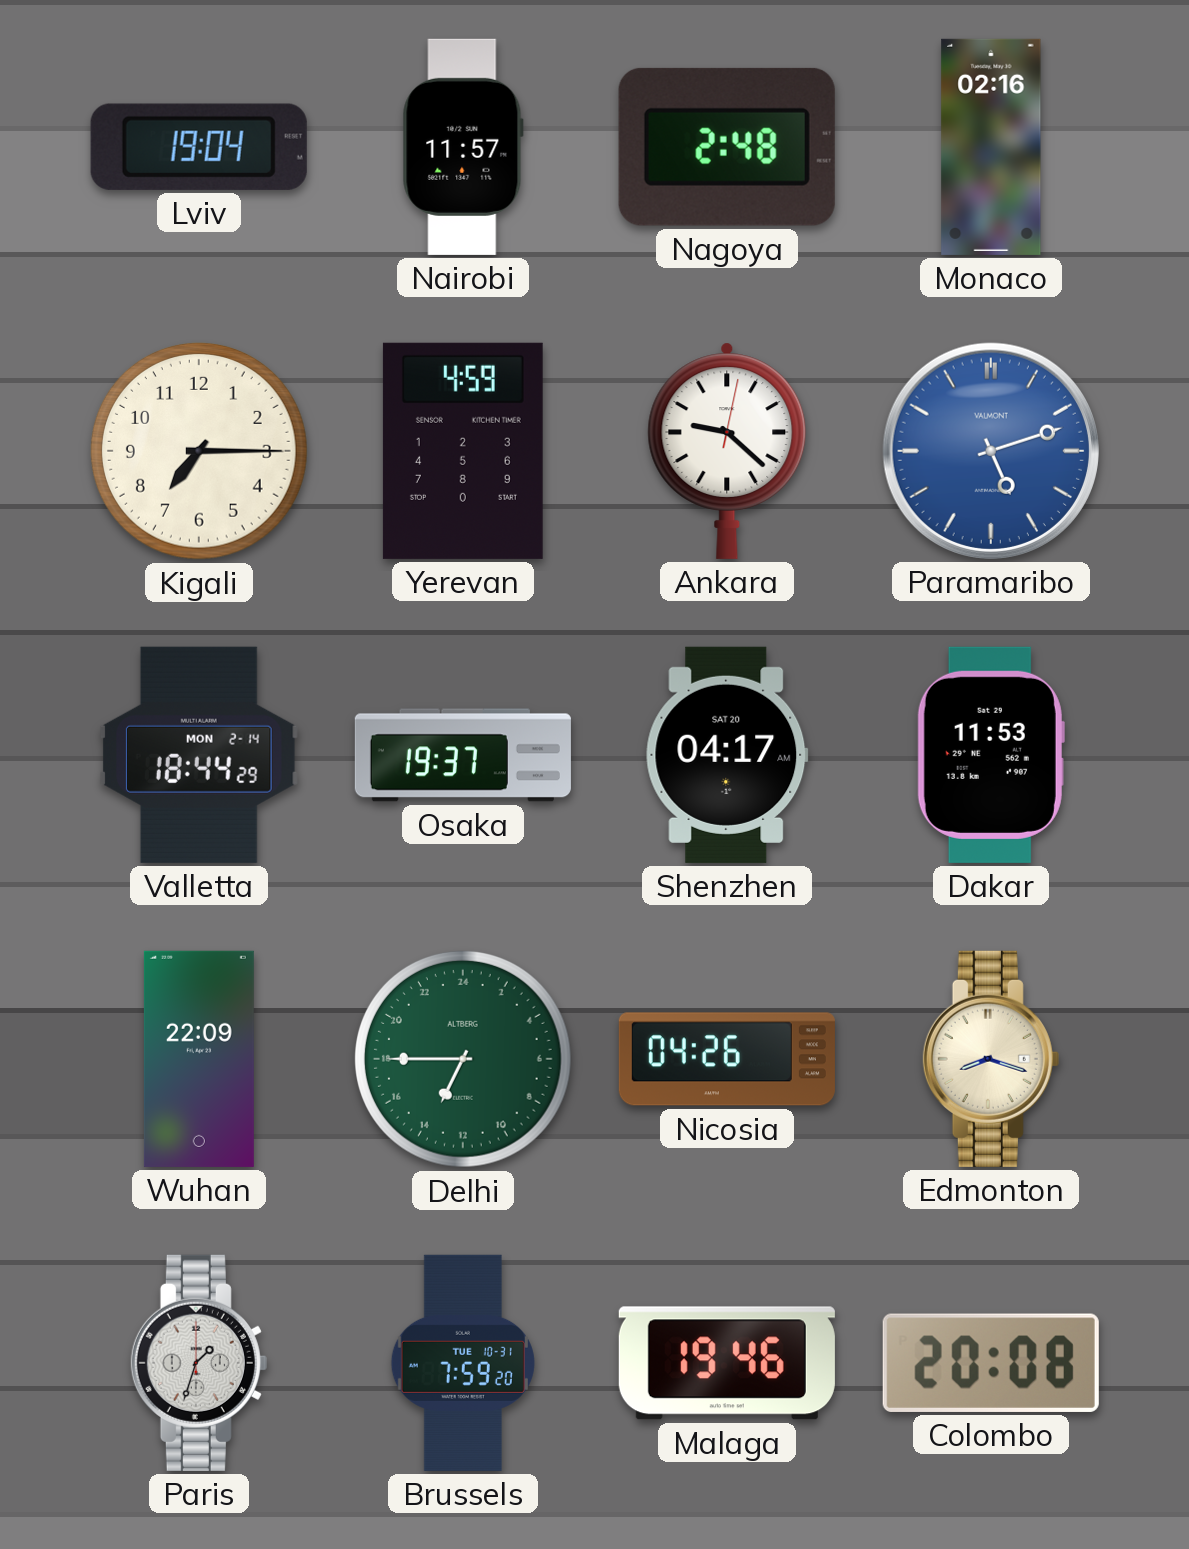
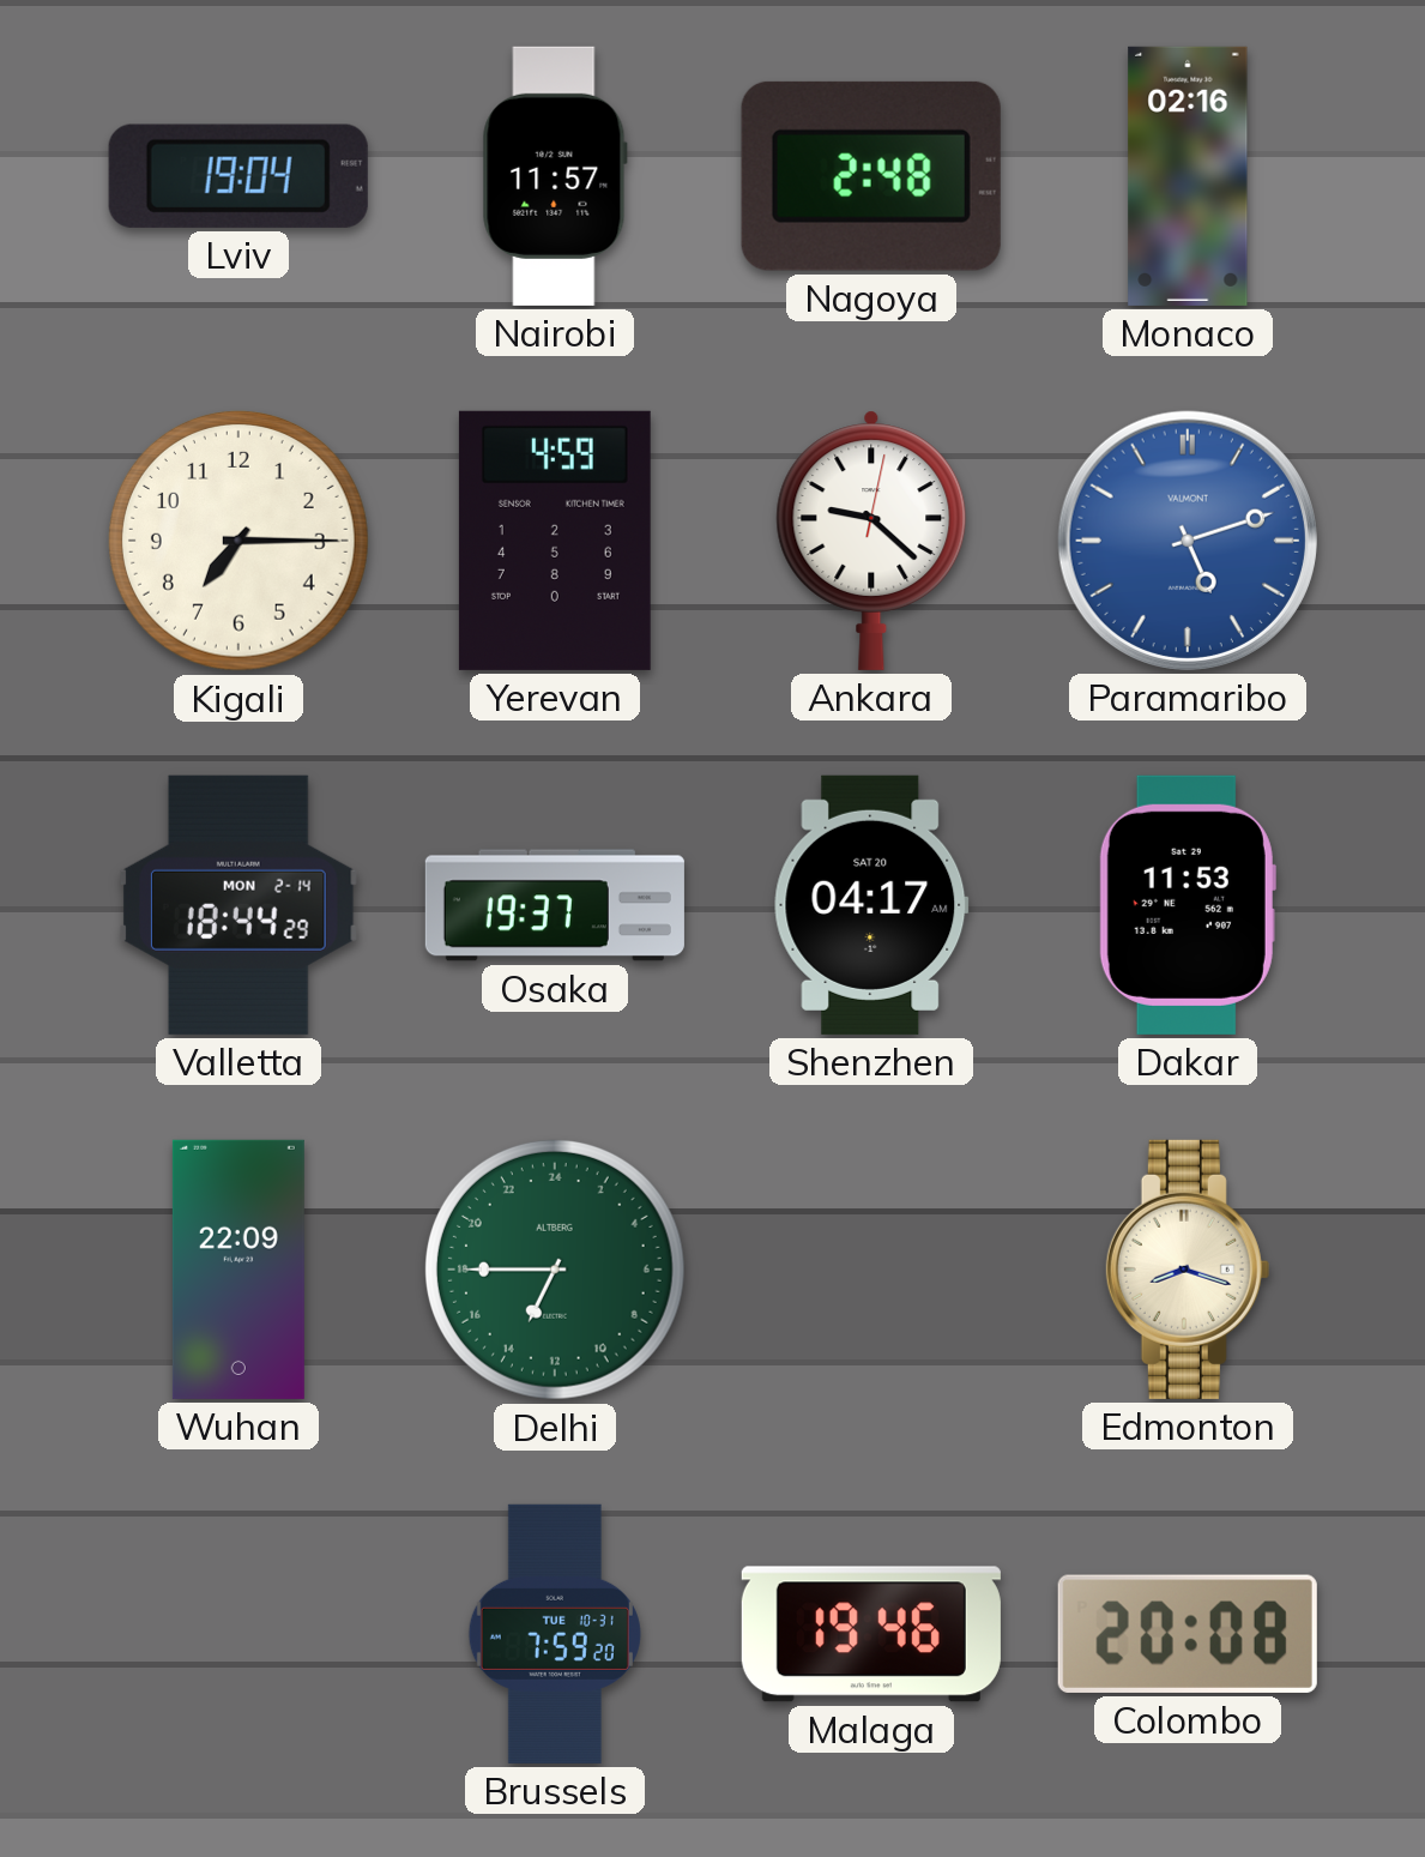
Nicosia: 04:26 -> none (727, 1059)
Paris: 1:33 -> none (199, 1363)
